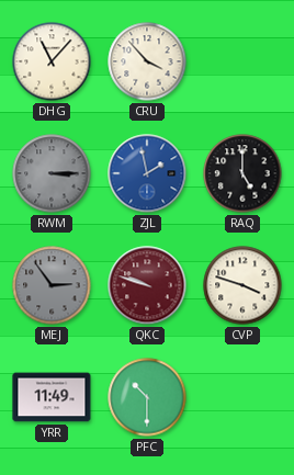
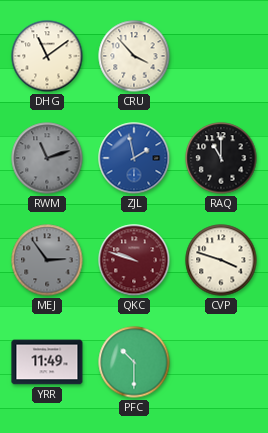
DHG: 11:07 -> 11:09 (47, 56)
RWM: 3:15 -> 11:12 (47, 158)
RAQ: 5:00 -> 11:00 (221, 158)
